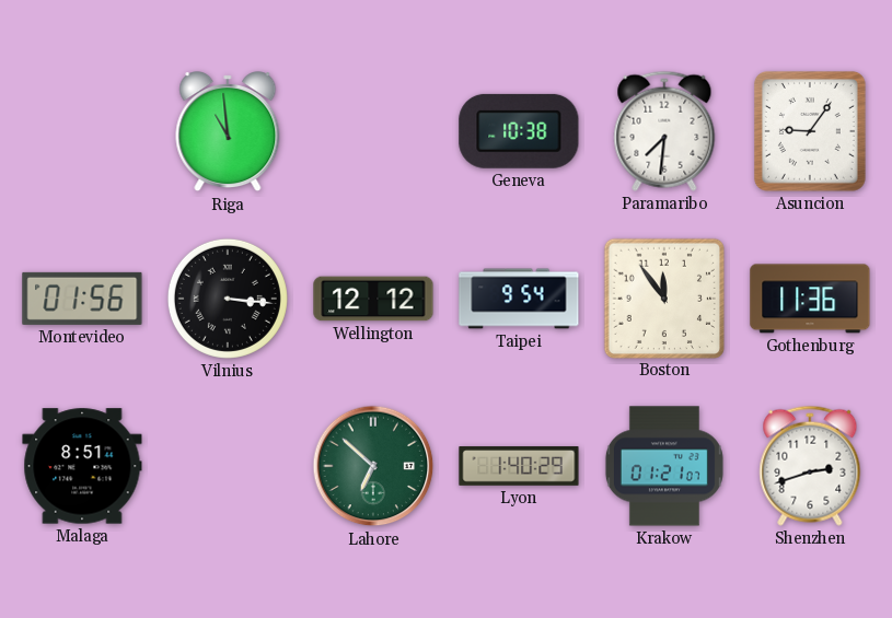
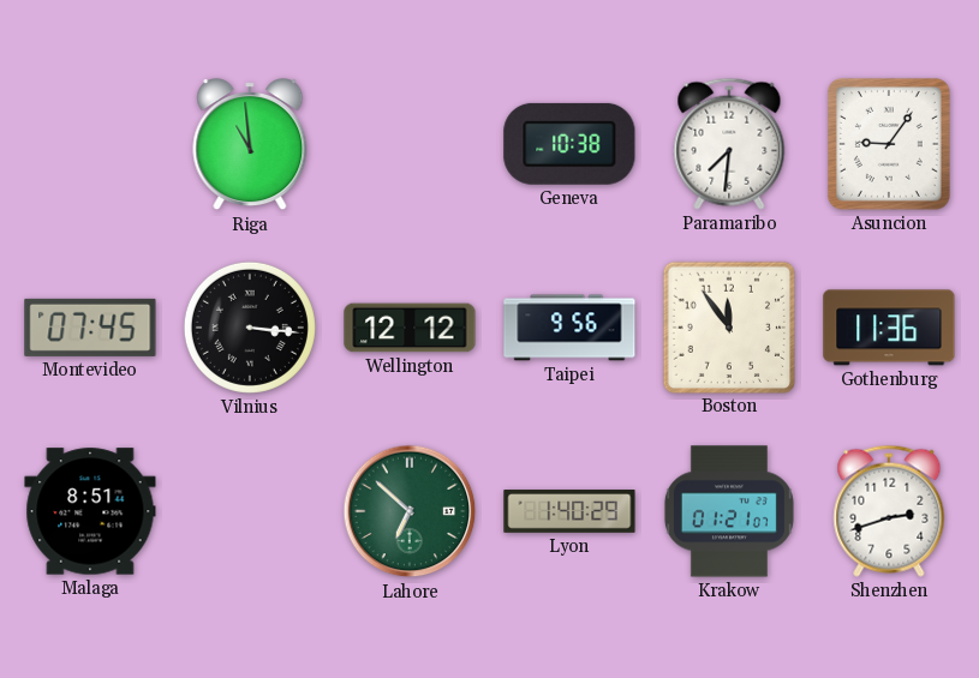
Montevideo: 01:56 -> 07:45 (90, 328)
Taipei: 9:54 -> 9:56 (569, 328)
